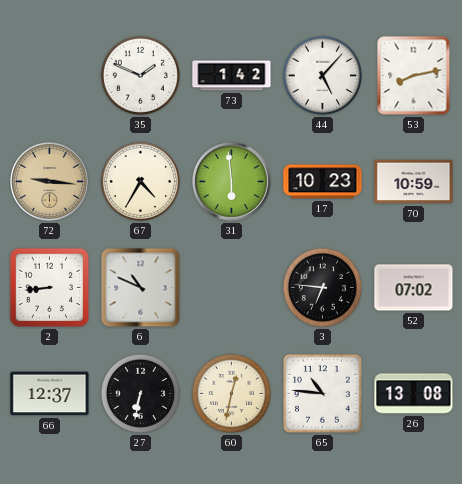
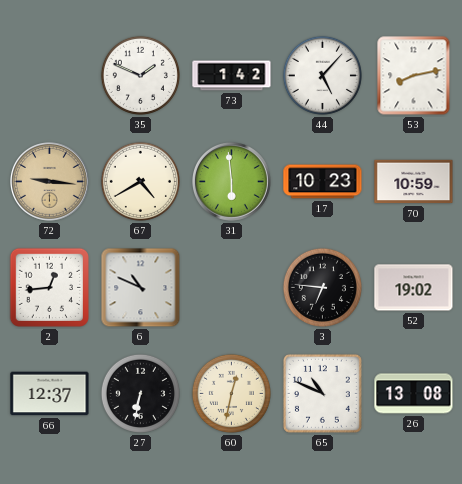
67: 4:35 -> 4:40 (140, 181)
2: 8:44 -> 12:44 (49, 287)
52: 07:02 -> 19:02 (414, 288)
65: 10:46 -> 10:49 (322, 393)
